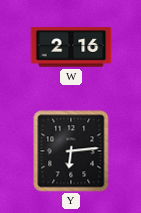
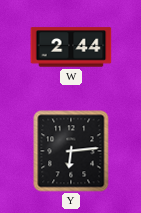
W: 2:16 -> 2:44 (71, 47)
